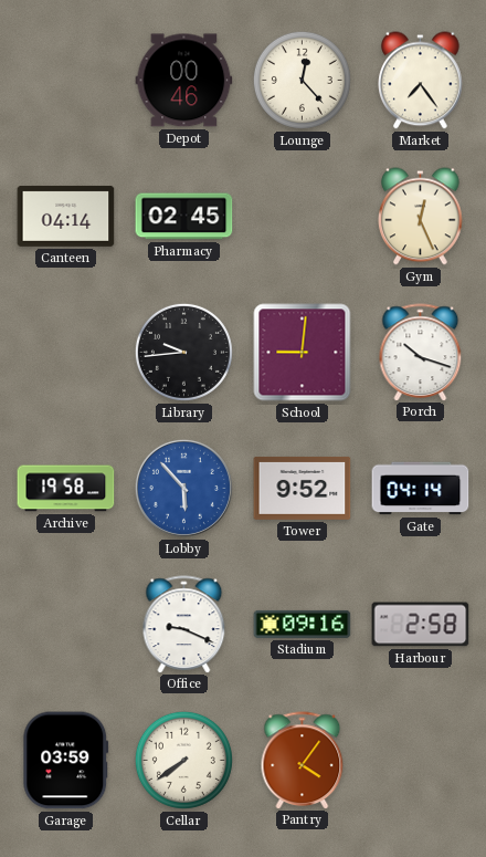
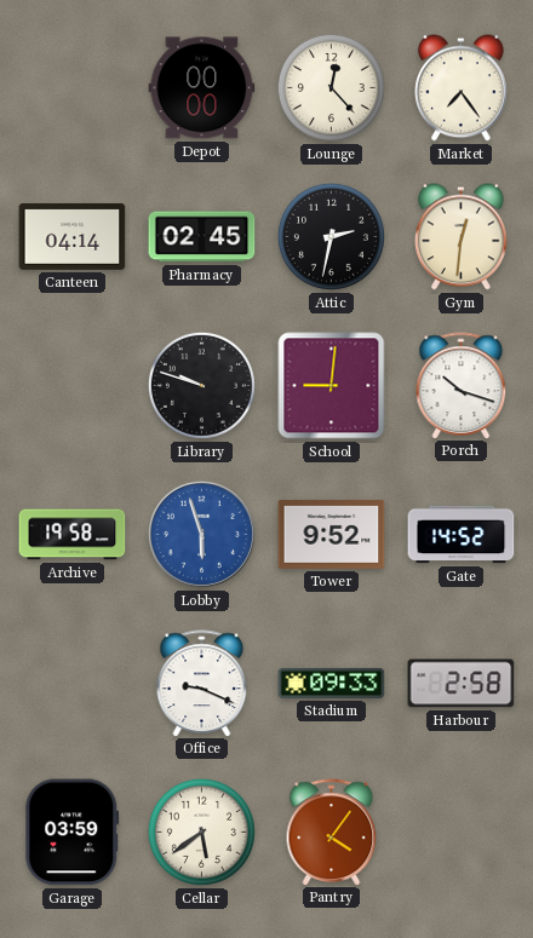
Depot: 00:46 -> 00:00 (202, 88)
Attic: none -> 2:32 (331, 236)
Gym: 12:26 -> 12:31 (462, 237)
Library: 9:44 -> 9:48 (201, 385)
Lobby: 5:53 -> 5:57 (201, 534)
Gate: 04:14 -> 14:52 (462, 535)
Stadium: 09:16 -> 09:33 (332, 683)
Cellar: 7:39 -> 5:39 (201, 831)
